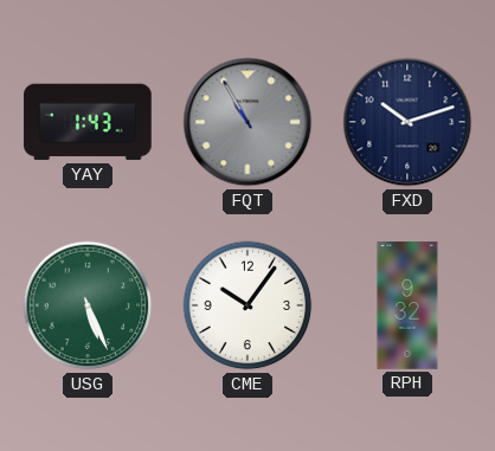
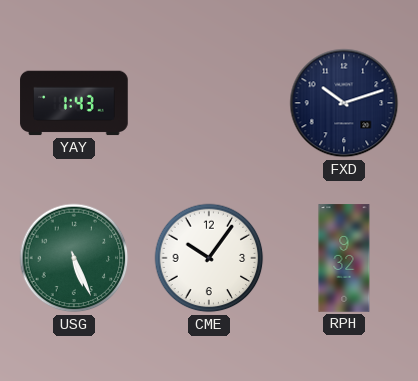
FQT: 10:55 -> none (247, 122)
